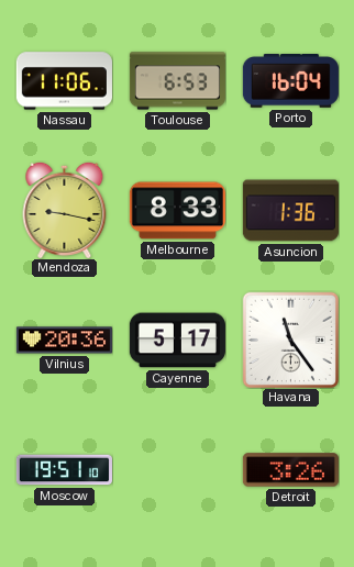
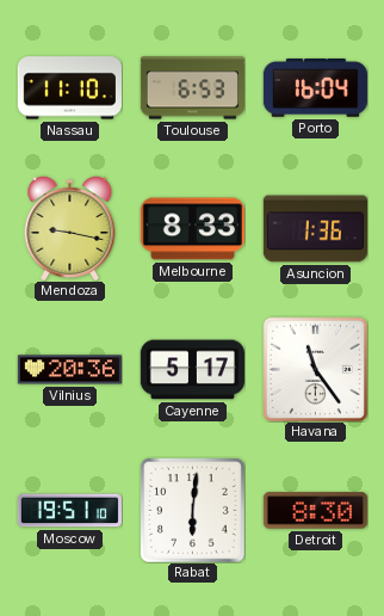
Nassau: 11:06 -> 11:10 (69, 88)
Rabat: none -> 6:01 (192, 510)
Detroit: 3:26 -> 8:30 (315, 511)
